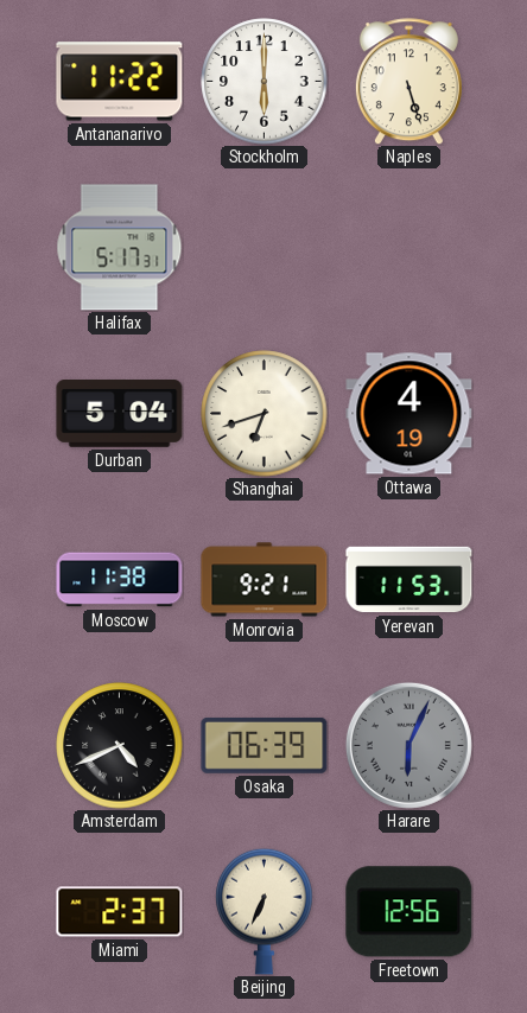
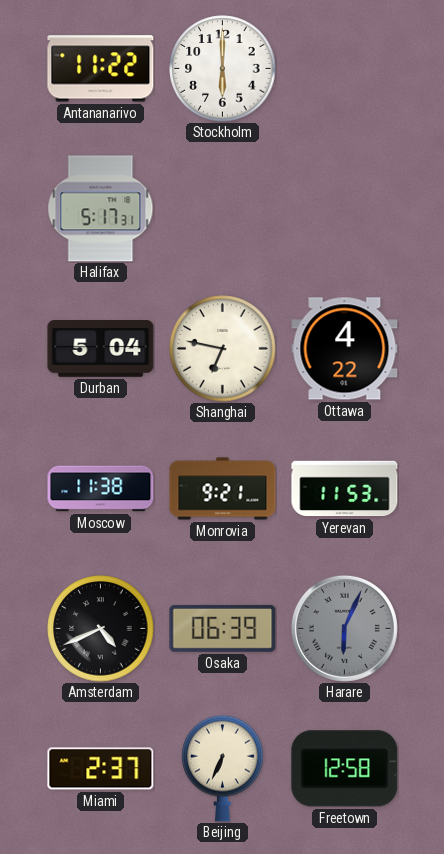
Naples: 5:27 -> none (408, 82)
Shanghai: 6:42 -> 6:47 (223, 349)
Ottawa: 4:19 -> 4:22 (345, 349)
Freetown: 12:56 -> 12:58 (345, 769)
